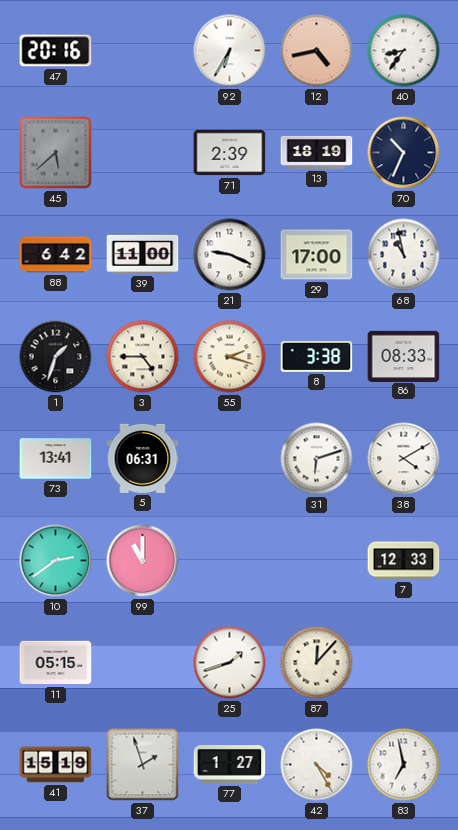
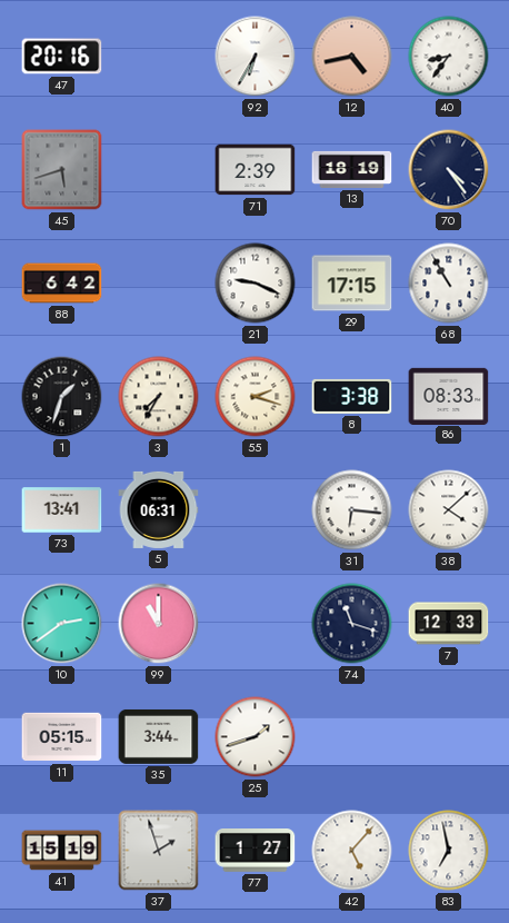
45: 5:38 -> 5:42 (62, 170)
70: 10:34 -> 4:24 (449, 170)
39: 11:00 -> none (143, 254)
29: 17:00 -> 17:15 (352, 284)
68: 10:58 -> 10:55 (449, 284)
3: 4:45 -> 7:35 (159, 397)
31: 6:12 -> 6:16 (352, 510)
38: 4:10 -> 4:08 (449, 510)
74: none -> 11:18 (352, 624)
35: none -> 3:44 (159, 737)
87: 12:07 -> none (317, 663)
42: 4:25 -> 5:07 (352, 851)
